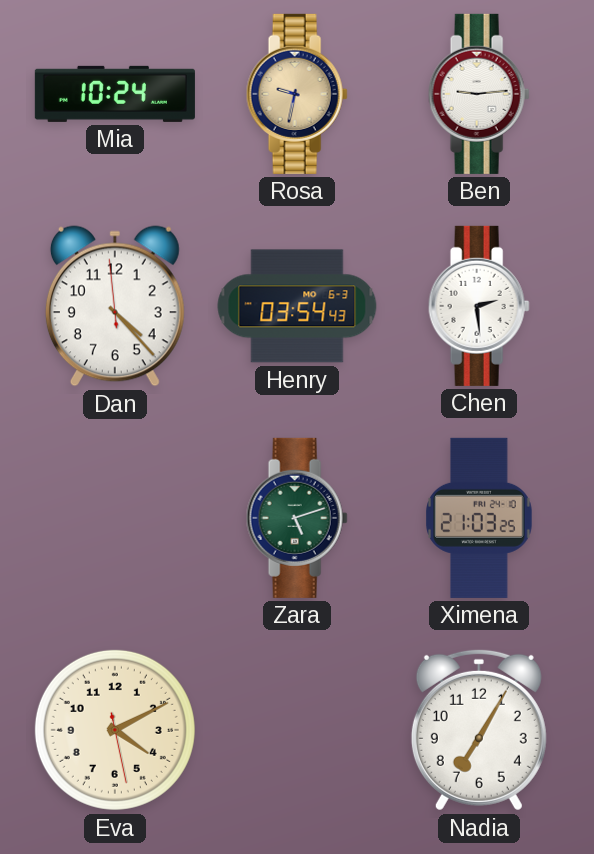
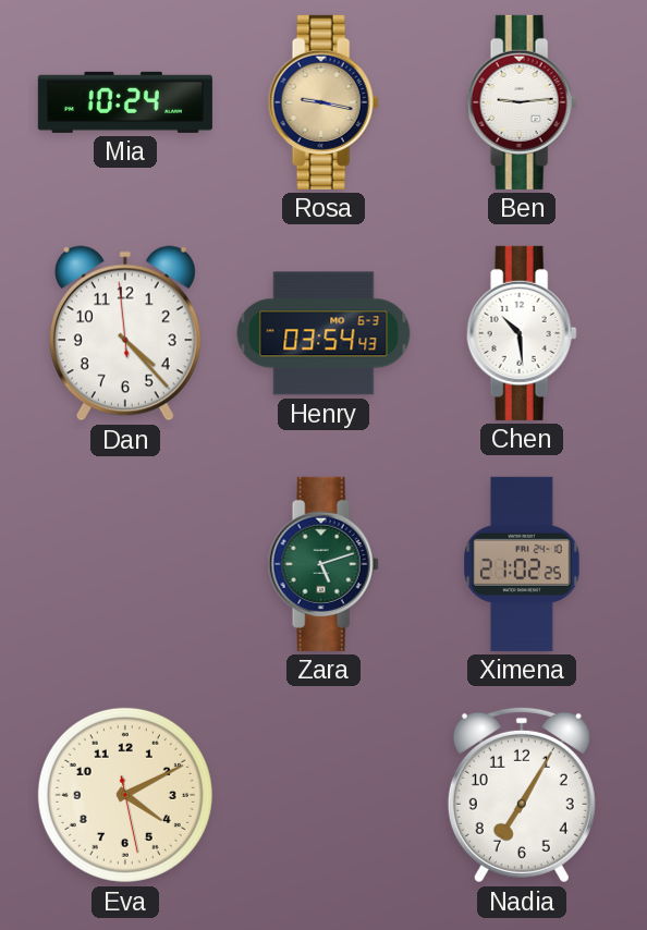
Rosa: 9:32 -> 9:17 (323, 102)
Chen: 2:29 -> 10:29 (522, 333)
Ximena: 21:03 -> 21:02 (522, 564)
